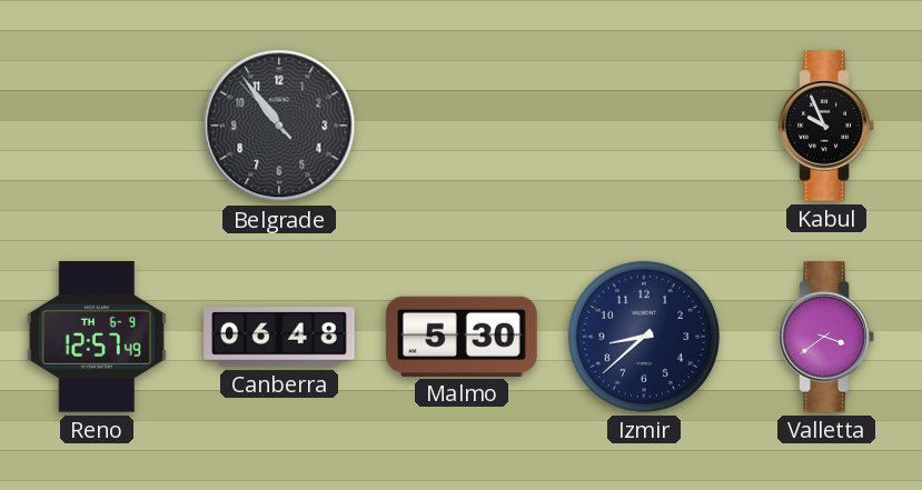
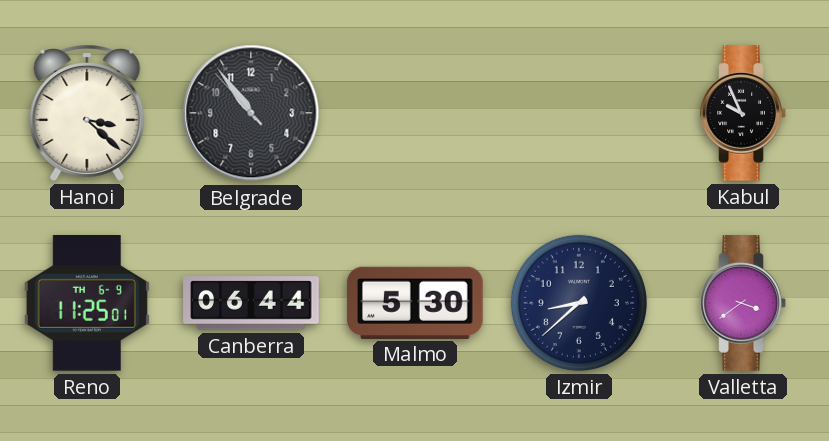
Hanoi: none -> 3:22 (87, 113)
Reno: 12:57 -> 11:25 (87, 304)
Canberra: 06:48 -> 06:44 (251, 303)
